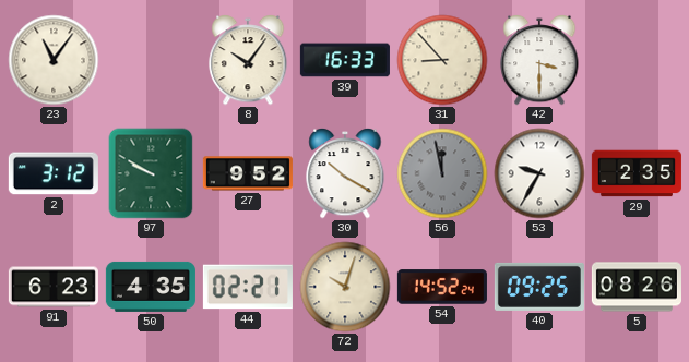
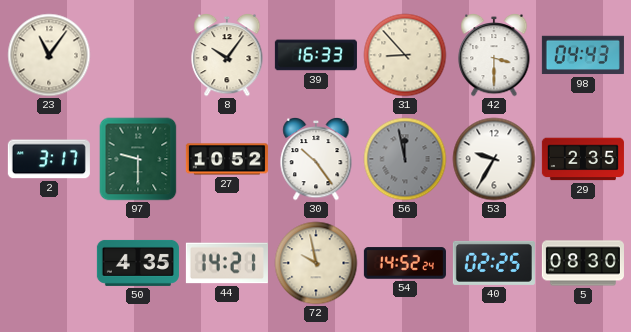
98: none -> 04:43 (583, 55)
2: 3:12 -> 3:17 (49, 159)
97: 9:50 -> 9:30 (138, 159)
27: 9:52 -> 10:52 (227, 159)
30: 10:20 -> 10:24 (316, 159)
91: 6:23 -> none (54, 287)
44: 02:21 -> 14:21 (227, 263)
72: 10:03 -> 9:58 (316, 263)
40: 09:25 -> 02:25 (494, 263)
5: 08:26 -> 08:30 (583, 263)
